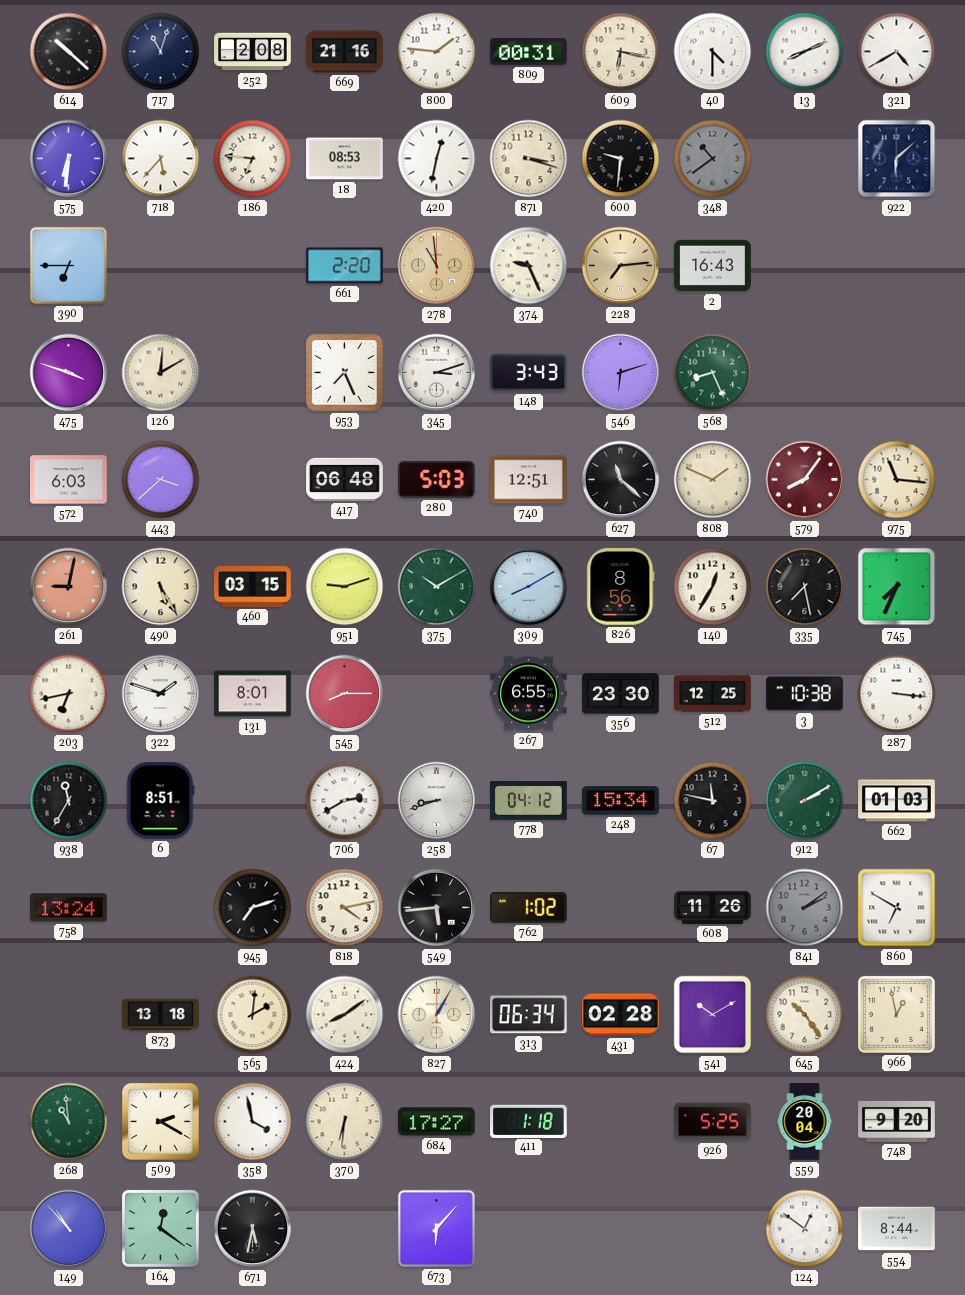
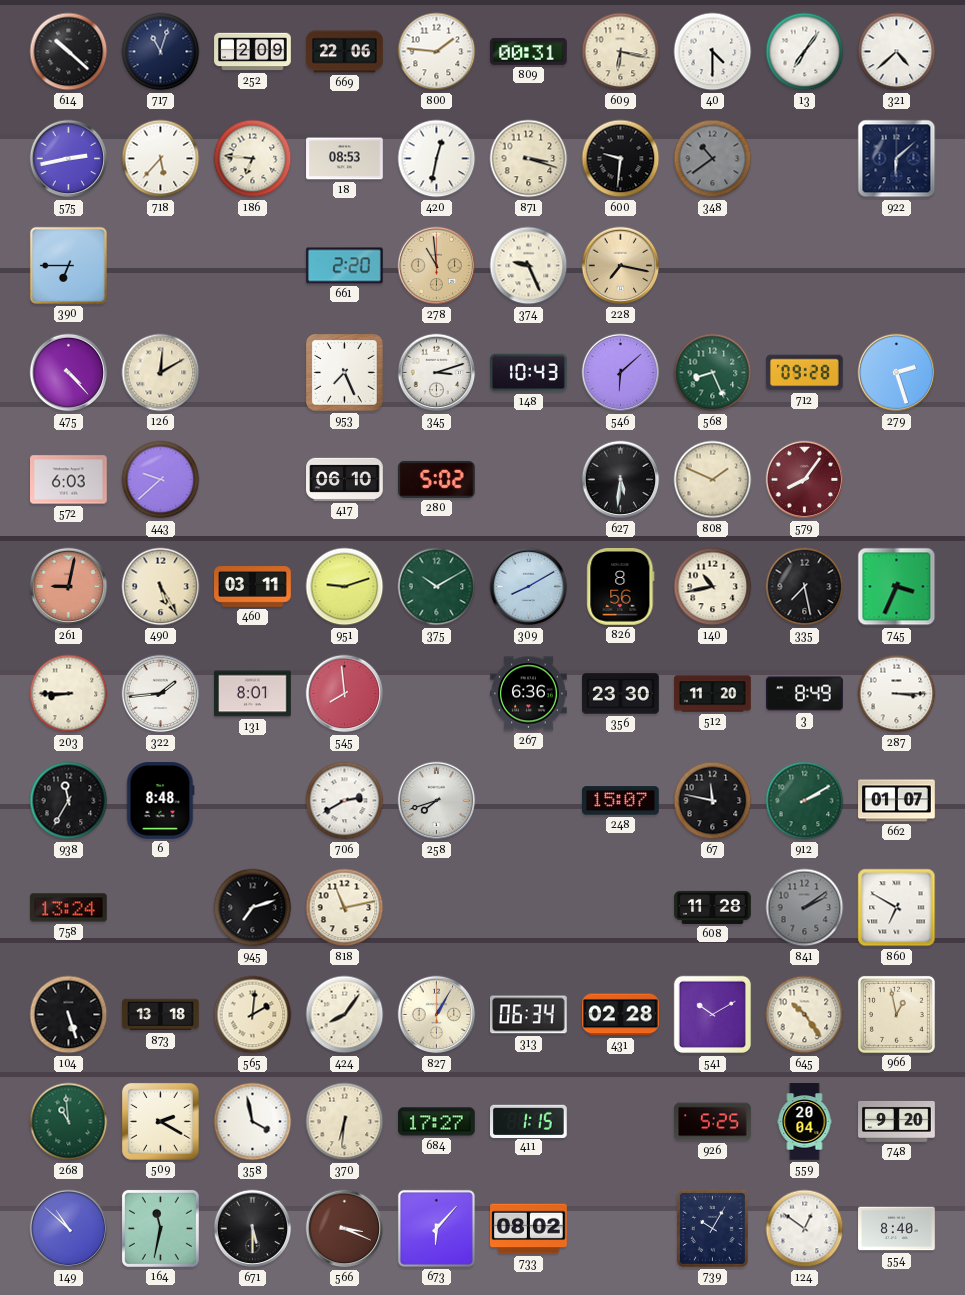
252: 2:08 -> 2:09 (253, 52)
669: 21:16 -> 22:06 (345, 52)
13: 8:11 -> 7:06 (805, 52)
321: 4:40 -> 4:38 (897, 52)
575: 6:31 -> 2:43 (69, 159)
228: 7:14 -> 7:17 (621, 266)
2: 16:43 -> none (713, 266)
475: 3:48 -> 4:23 (69, 373)
148: 3:43 -> 10:43 (529, 373)
546: 6:12 -> 6:08 (621, 373)
712: none -> 09:28 (805, 373)
279: none -> 2:27 (897, 373)
443: 3:38 -> 9:38 (161, 480)
417: 06:48 -> 06:10 (345, 479)
280: 5:03 -> 5:02 (437, 479)
740: 12:51 -> none (529, 480)
627: 11:22 -> 5:31 (621, 480)
975: 11:16 -> none (897, 480)
460: 03:15 -> 03:11 (253, 587)
140: 12:35 -> 10:43 (713, 587)
745: 7:34 -> 3:34 (897, 587)
203: 6:43 -> 8:45 (69, 694)
322: 1:48 -> 1:44 (161, 694)
545: 8:15 -> 7:59 (345, 694)
267: 6:55 -> 6:36 (529, 694)
512: 12:25 -> 11:20 (713, 694)
3: 10:38 -> 8:49 (805, 694)
287: 3:16 -> 3:15 (897, 694)
6: 8:51 -> 8:48 (160, 801)
258: 8:42 -> 7:42 (437, 801)
778: 04:12 -> none (529, 801)
248: 15:34 -> 15:07 (621, 801)
662: 01:03 -> 01:07 (897, 801)
818: 4:13 -> 11:13 (345, 908)
549: 5:44 -> none (437, 908)
762: 1:02 -> none (529, 907)
608: 11:26 -> 11:28 (713, 907)
104: none -> 5:27 (69, 1015)
424: 8:09 -> 8:06 (345, 1015)
411: 1:18 -> 1:15 (529, 1121)
149: 10:53 -> 10:52 (69, 1229)
164: 12:21 -> 11:32 (160, 1228)
671: 5:32 -> 5:30 (253, 1229)
566: none -> 3:19 (345, 1229)
733: none -> 08:02 (529, 1229)
739: none -> 10:05 (712, 1228)
554: 8:44 -> 8:40 (897, 1229)
